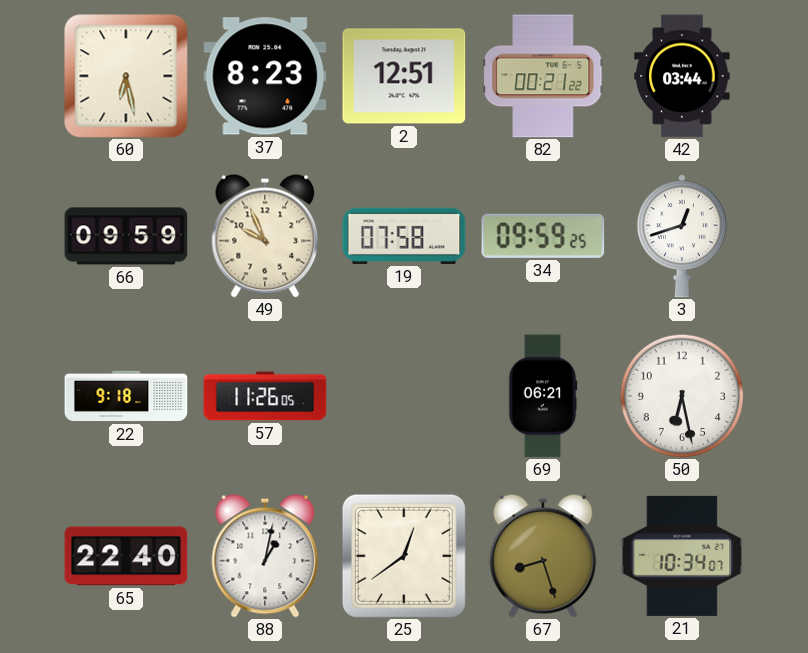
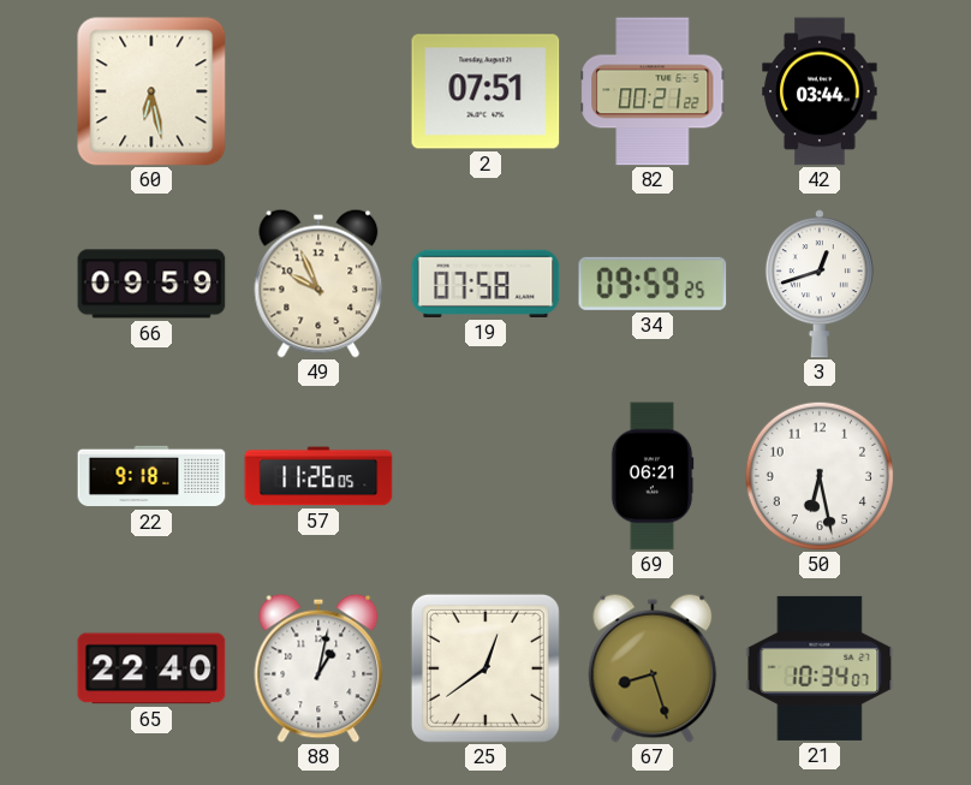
37: 8:23 -> none (265, 76)
2: 12:51 -> 07:51 (485, 91)
